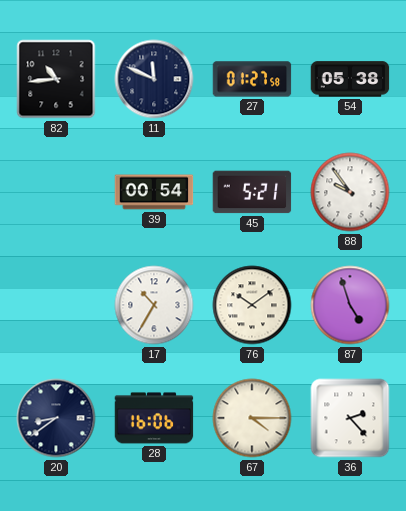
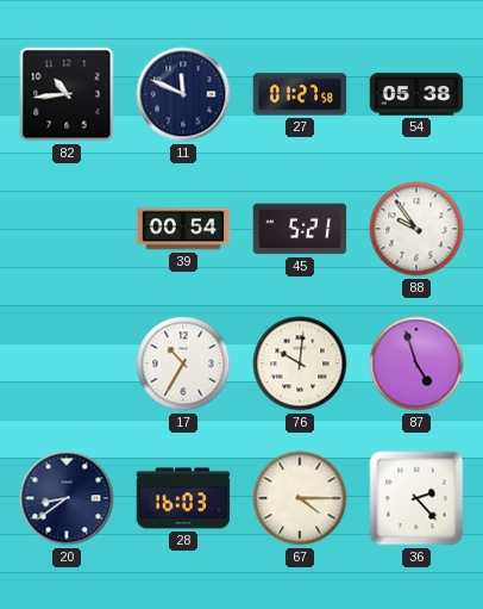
76: 10:09 -> 10:01 (300, 363)
28: 16:06 -> 16:03 (183, 498)
